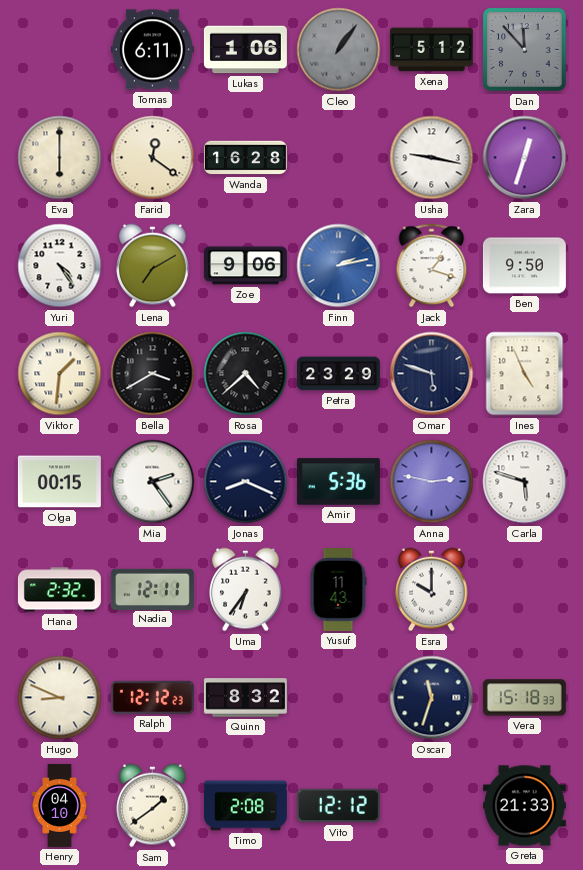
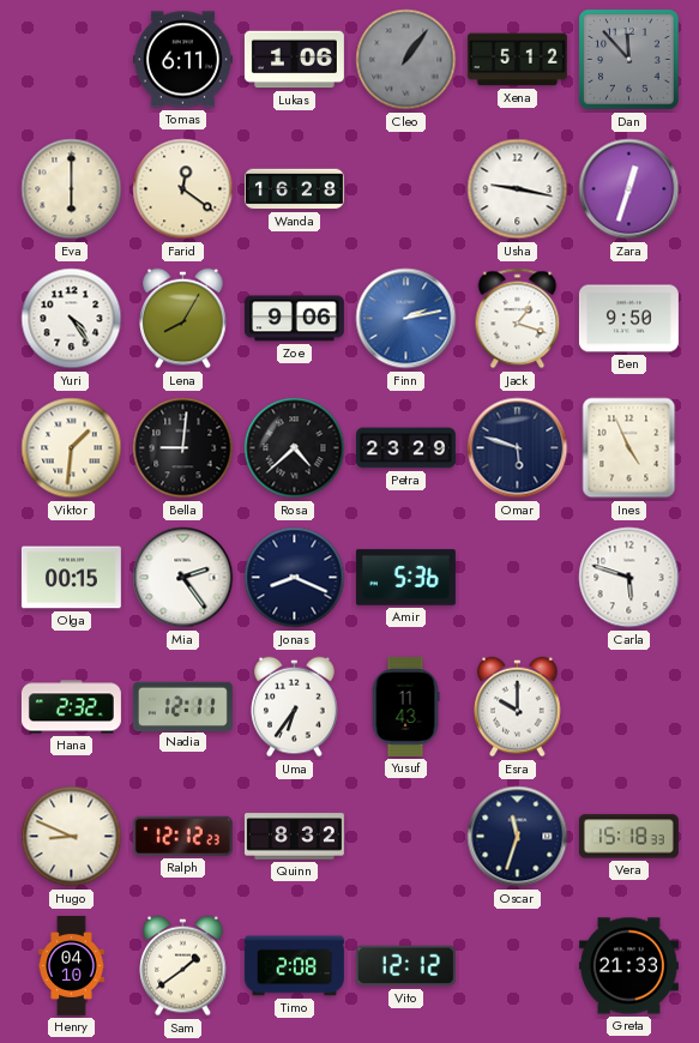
Lena: 7:10 -> 8:05 (183, 319)
Bella: 3:40 -> 9:01 (183, 448)
Anna: 2:47 -> none (432, 482)
